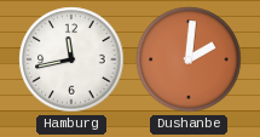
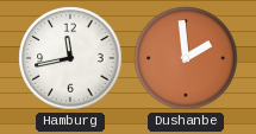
Dushanbe: 2:01 -> 1:59 (186, 58)
